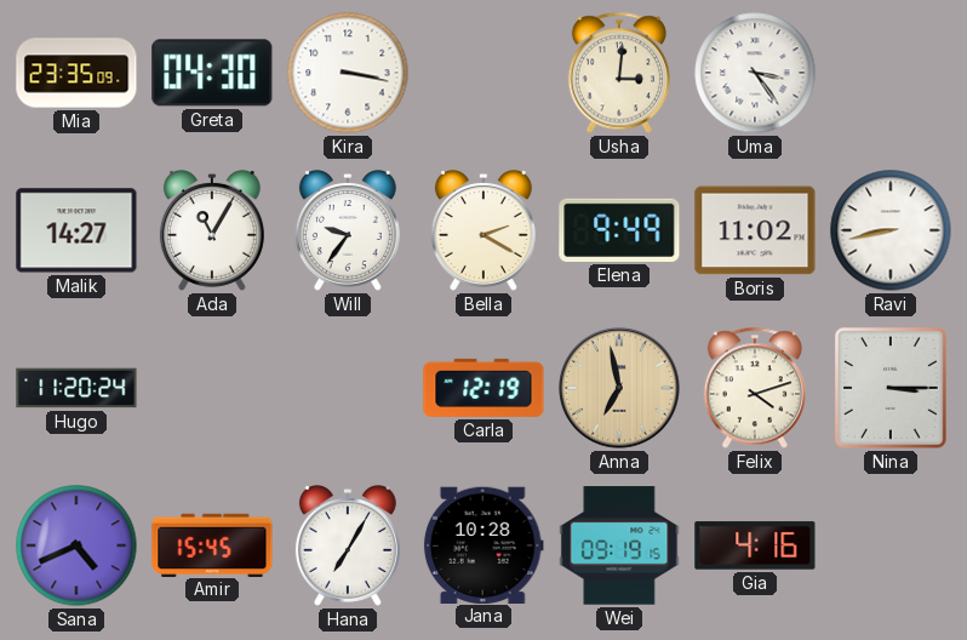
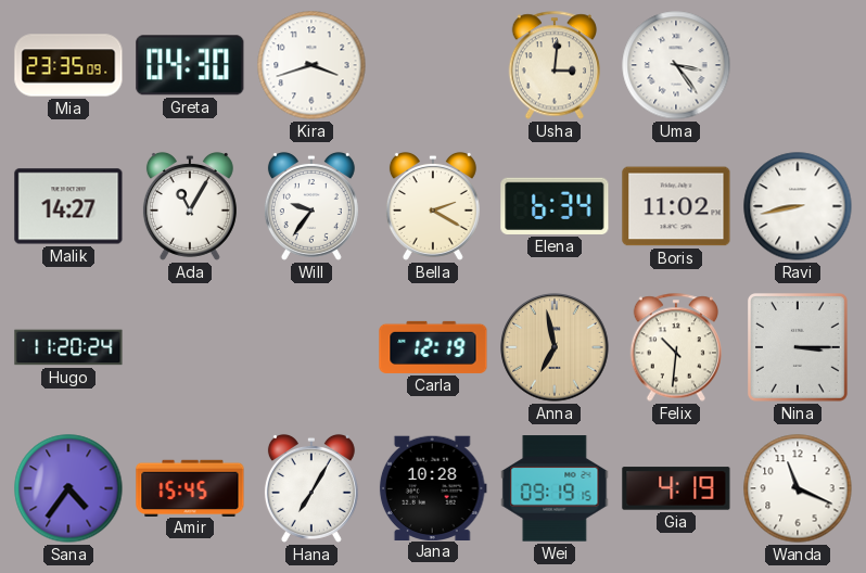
Kira: 3:17 -> 3:42 (311, 65)
Elena: 9:49 -> 6:34 (555, 206)
Felix: 4:12 -> 10:31 (675, 347)
Sana: 4:41 -> 4:36 (68, 488)
Gia: 4:16 -> 4:19 (676, 488)
Wanda: none -> 11:19 (798, 488)
